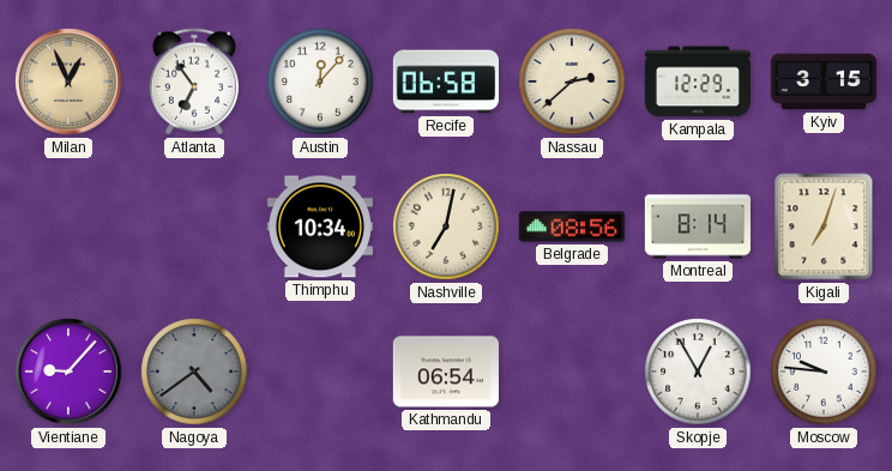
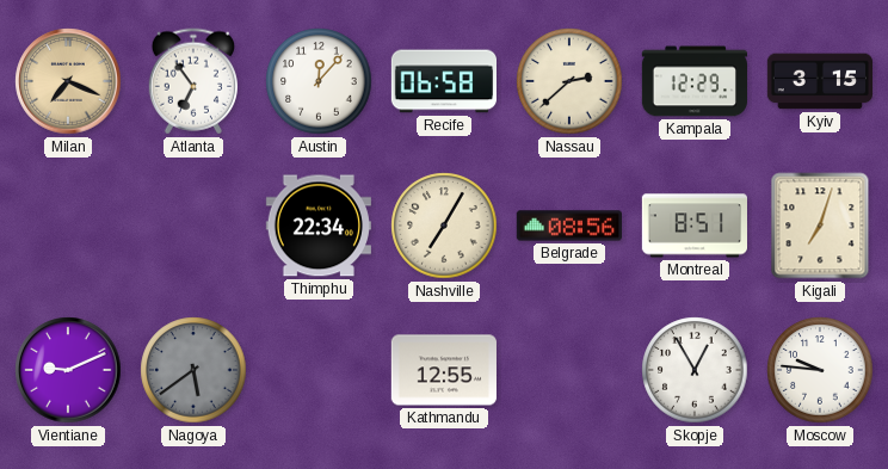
Milan: 12:56 -> 7:19 (68, 81)
Thimphu: 10:34 -> 22:34 (319, 226)
Nashville: 7:02 -> 7:05 (444, 226)
Montreal: 8:14 -> 8:51 (693, 226)
Vientiane: 9:07 -> 9:11 (68, 370)
Nagoya: 4:39 -> 5:39 (193, 370)
Kathmandu: 06:54 -> 12:55 (444, 370)
